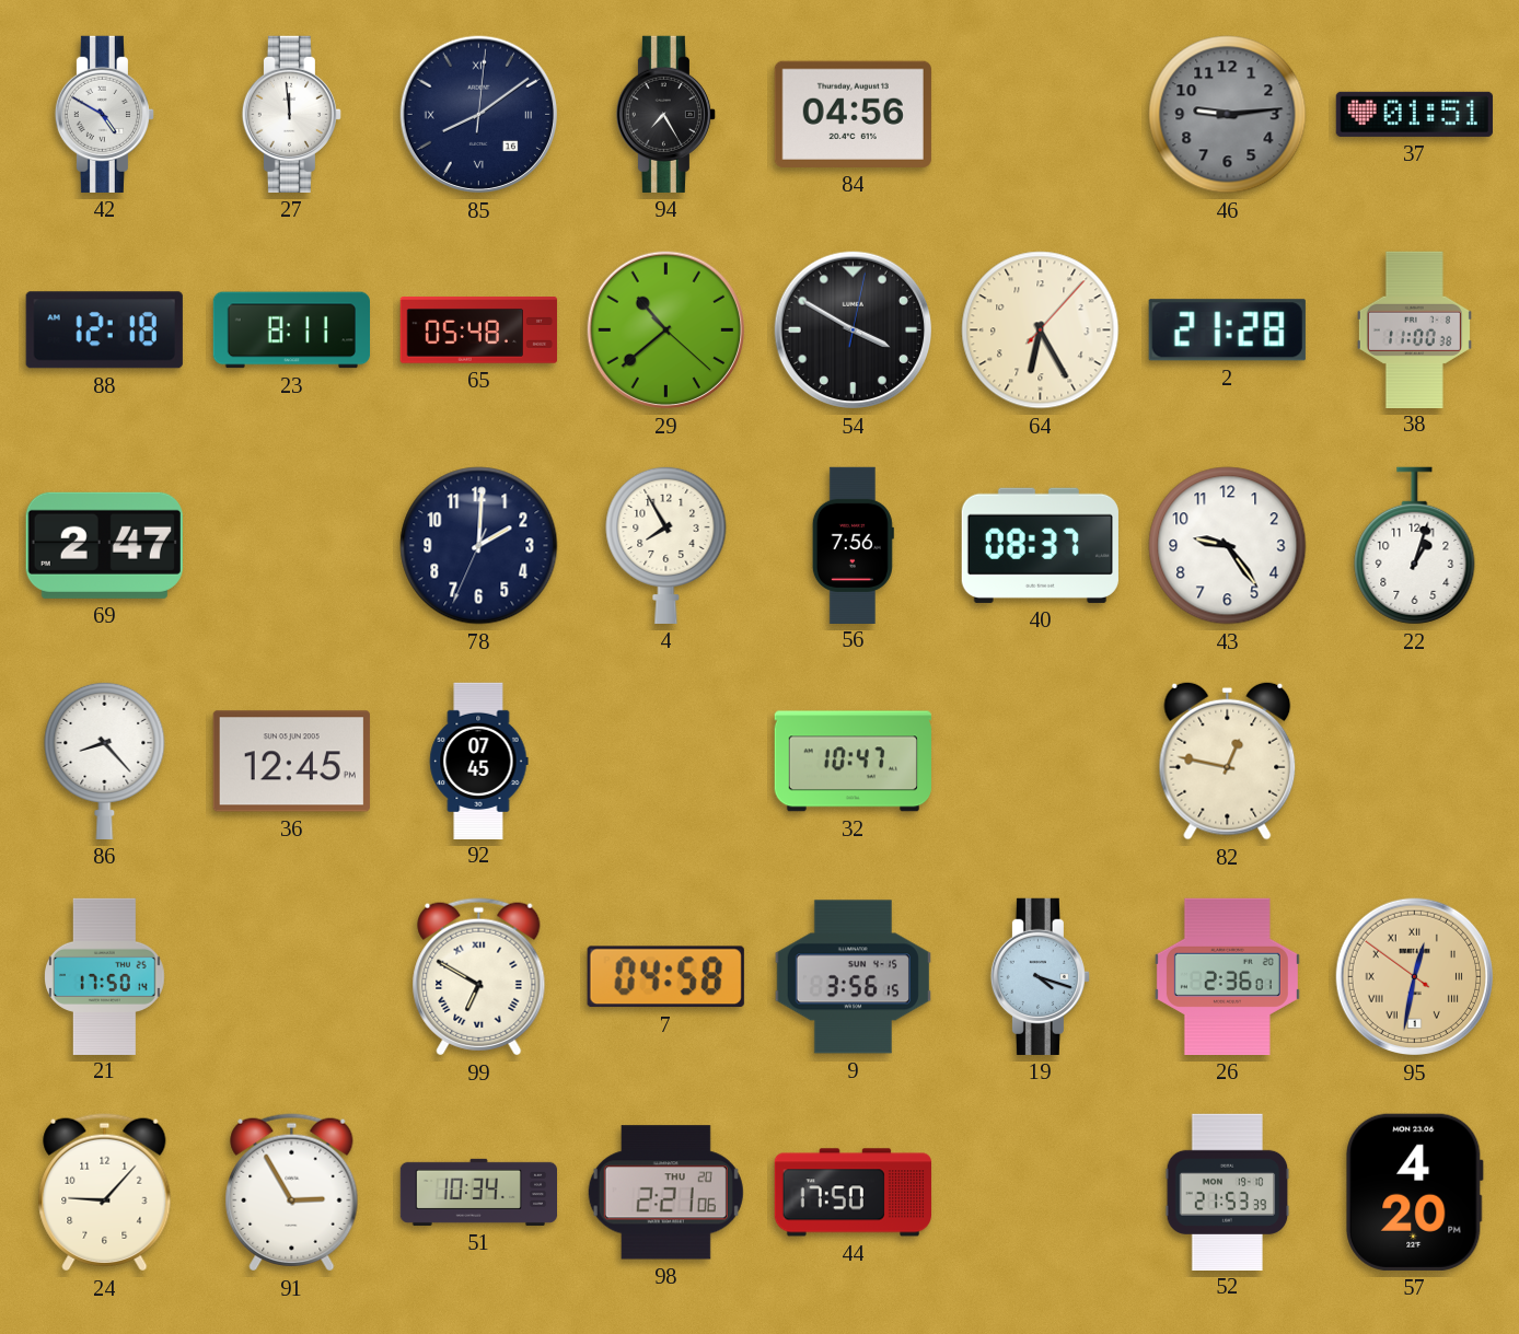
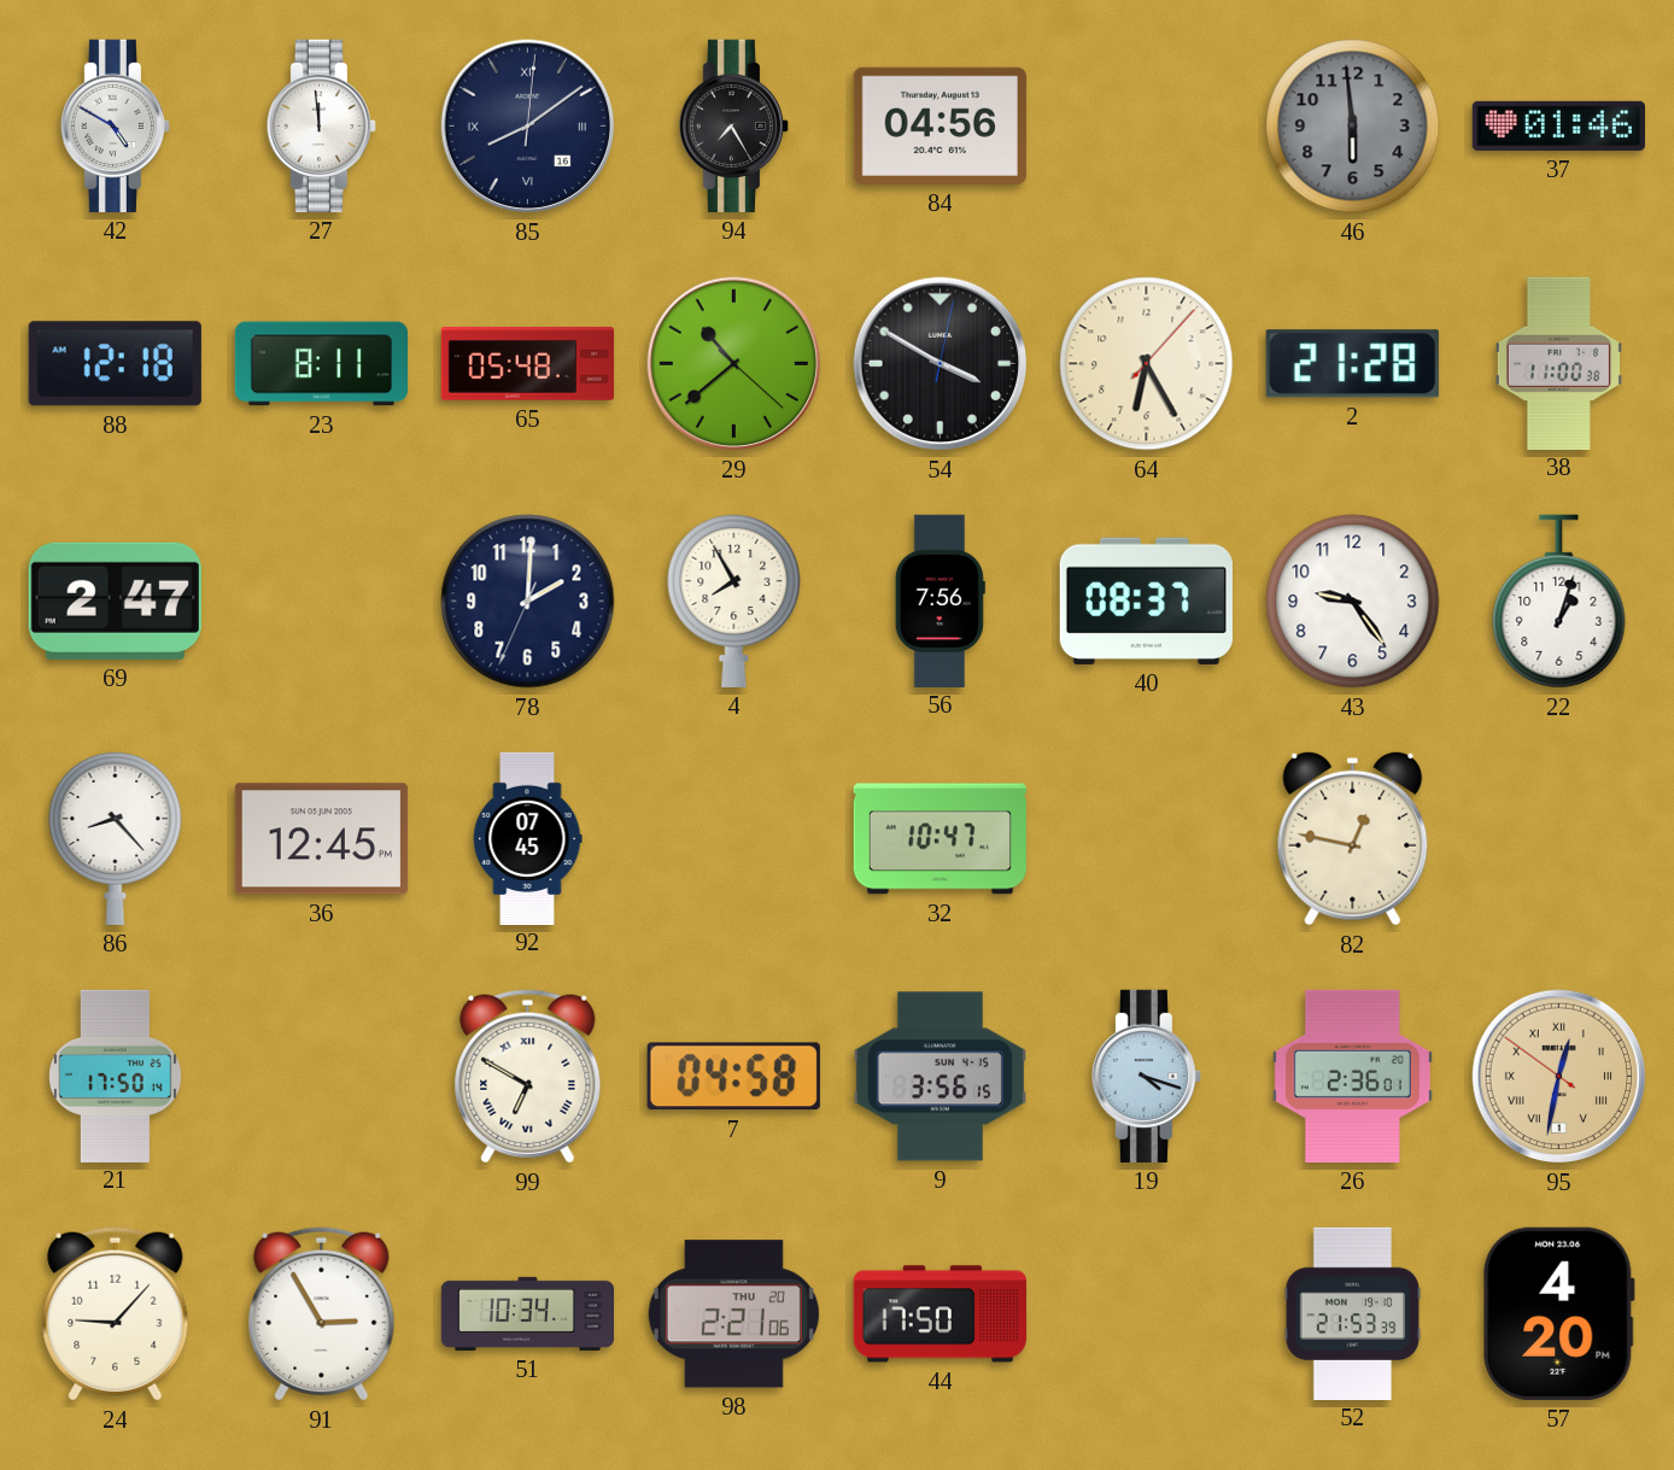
46: 9:14 -> 5:59 (1353, 127)
37: 01:51 -> 01:46 (1558, 125)
